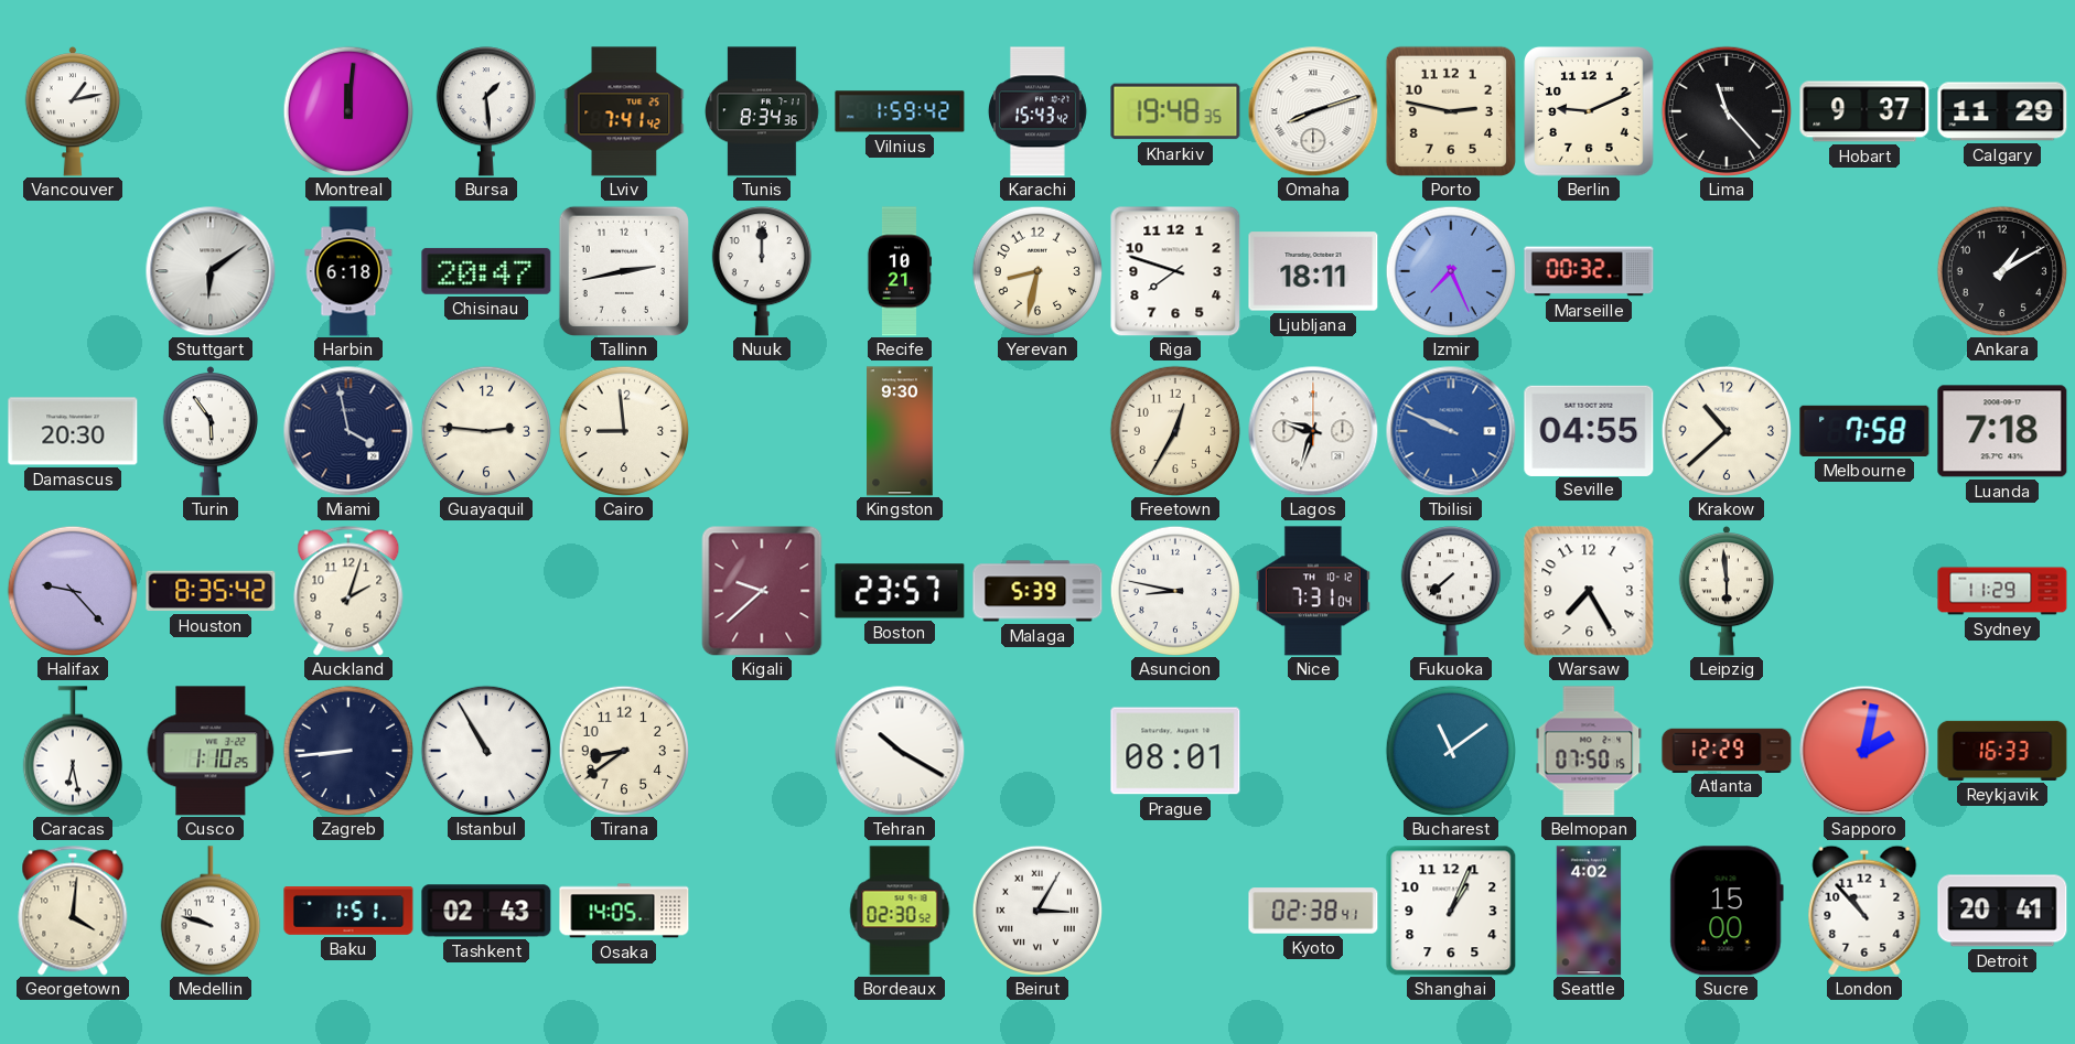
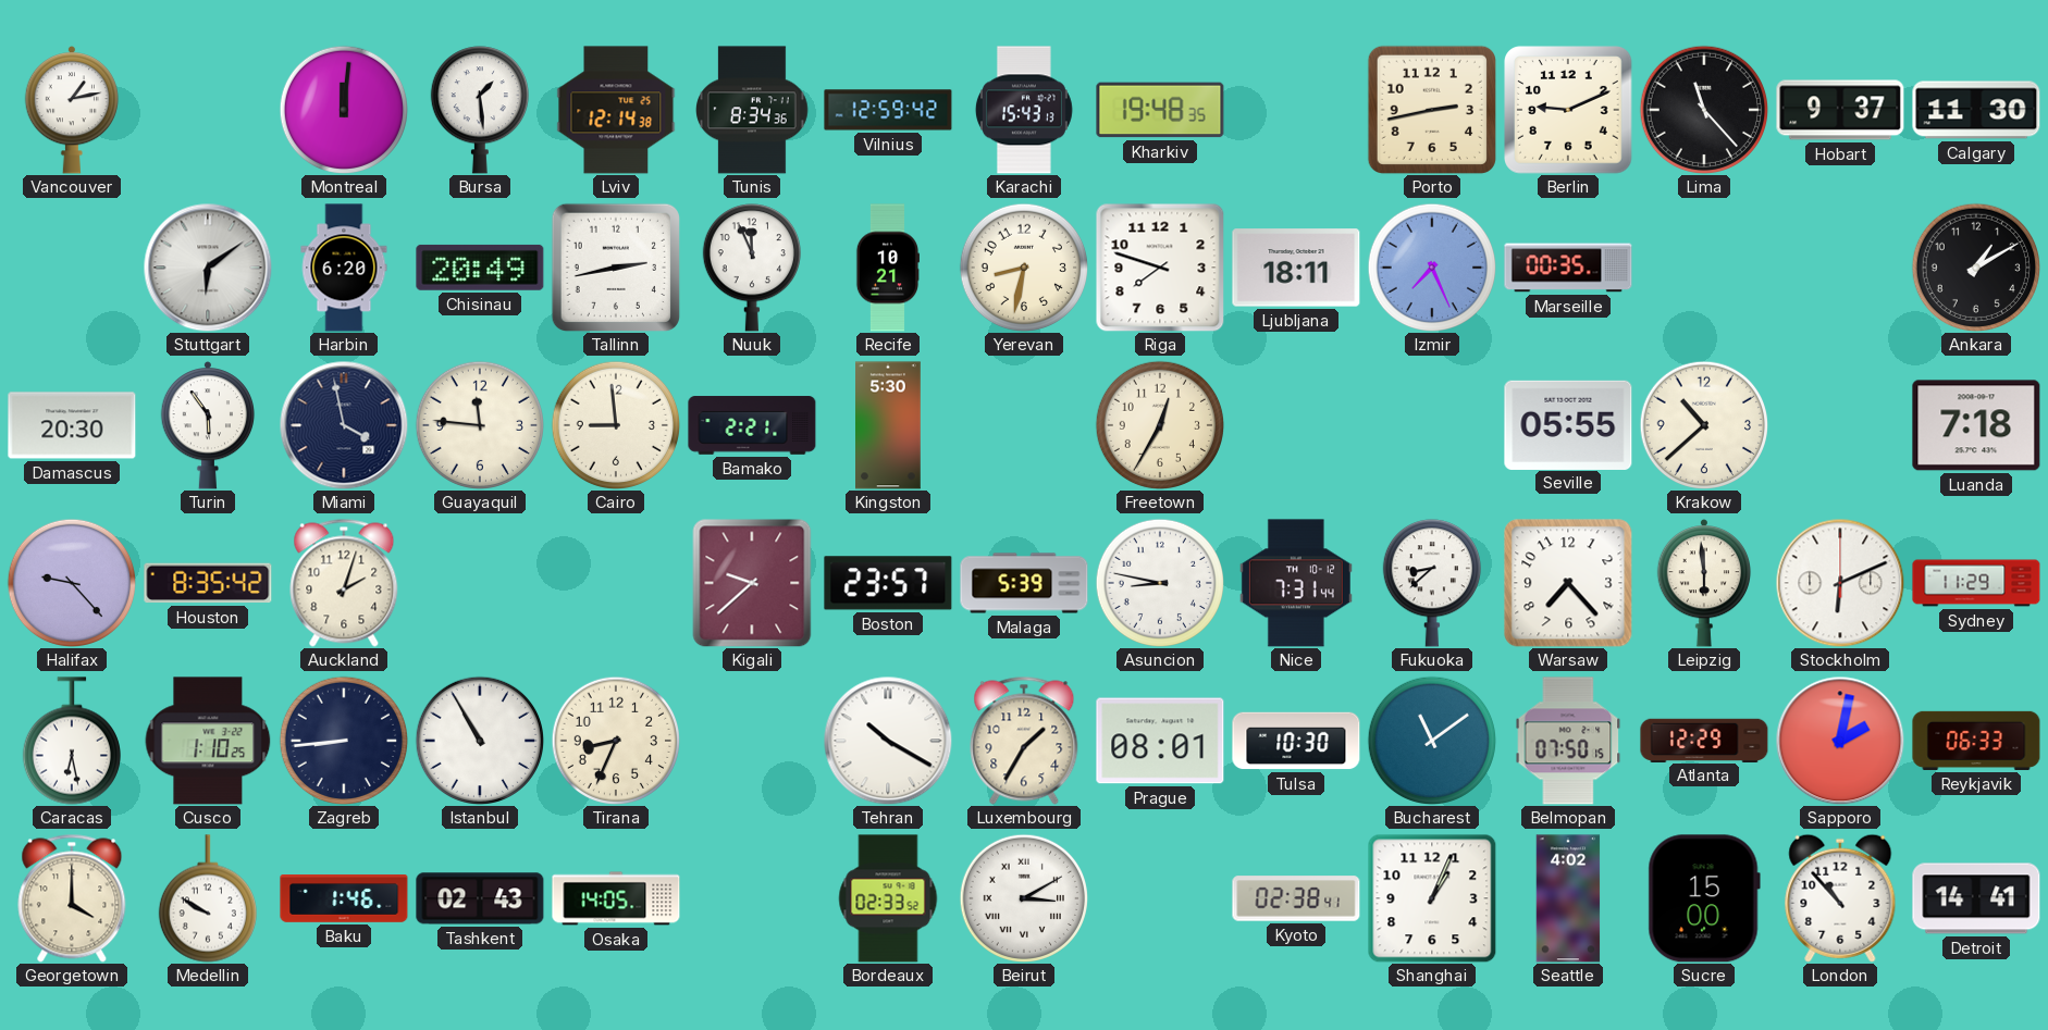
Lviv: 7:41 -> 12:14 (616, 110)
Vilnius: 1:59 -> 12:59 (888, 110)
Karachi: 15:43:42 -> 15:43:13 (1024, 110)
Omaha: 8:12 -> none (1313, 111)
Porto: 2:47 -> 2:43 (1431, 109)
Calgary: 11:29 -> 11:30 (1976, 110)
Harbin: 6:18 -> 6:20 (344, 268)
Chisinau: 20:47 -> 20:49 (480, 268)
Nuuk: 12:00 -> 11:56 (752, 268)
Marseille: 00:32 -> 00:35 (1568, 268)
Guayaquil: 2:46 -> 11:46 (479, 424)
Bamako: none -> 2:21 (752, 425)
Kingston: 9:30 -> 5:30 (889, 425)
Lagos: 9:33 -> none (1313, 431)
Tbilisi: 9:49 -> none (1451, 431)
Seville: 04:55 -> 05:55 (1568, 424)
Melbourne: 7:58 -> none (1864, 431)
Nice: 7:31:04 -> 7:31:44 (1296, 583)
Fukuoka: 7:38 -> 8:38 (1432, 583)
Warsaw: 7:25 -> 7:23 (1568, 583)
Stockholm: none -> 6:11 (1840, 583)
Tirana: 8:39 -> 8:34 (615, 740)
Luxembourg: none -> 1:35 (1024, 741)
Tulsa: none -> 10:30 (1296, 741)
Reykjavik: 16:33 -> 06:33 (1976, 741)
Georgetown: 4:01 -> 4:00 (72, 898)
Medellin: 9:48 -> 9:50 (208, 898)
Baku: 1:51 -> 1:46 (344, 899)
Bordeaux: 02:30 -> 02:33 (888, 898)
Beirut: 3:05 -> 3:10 (1023, 897)
Detroit: 20:41 -> 14:41 (1976, 898)
